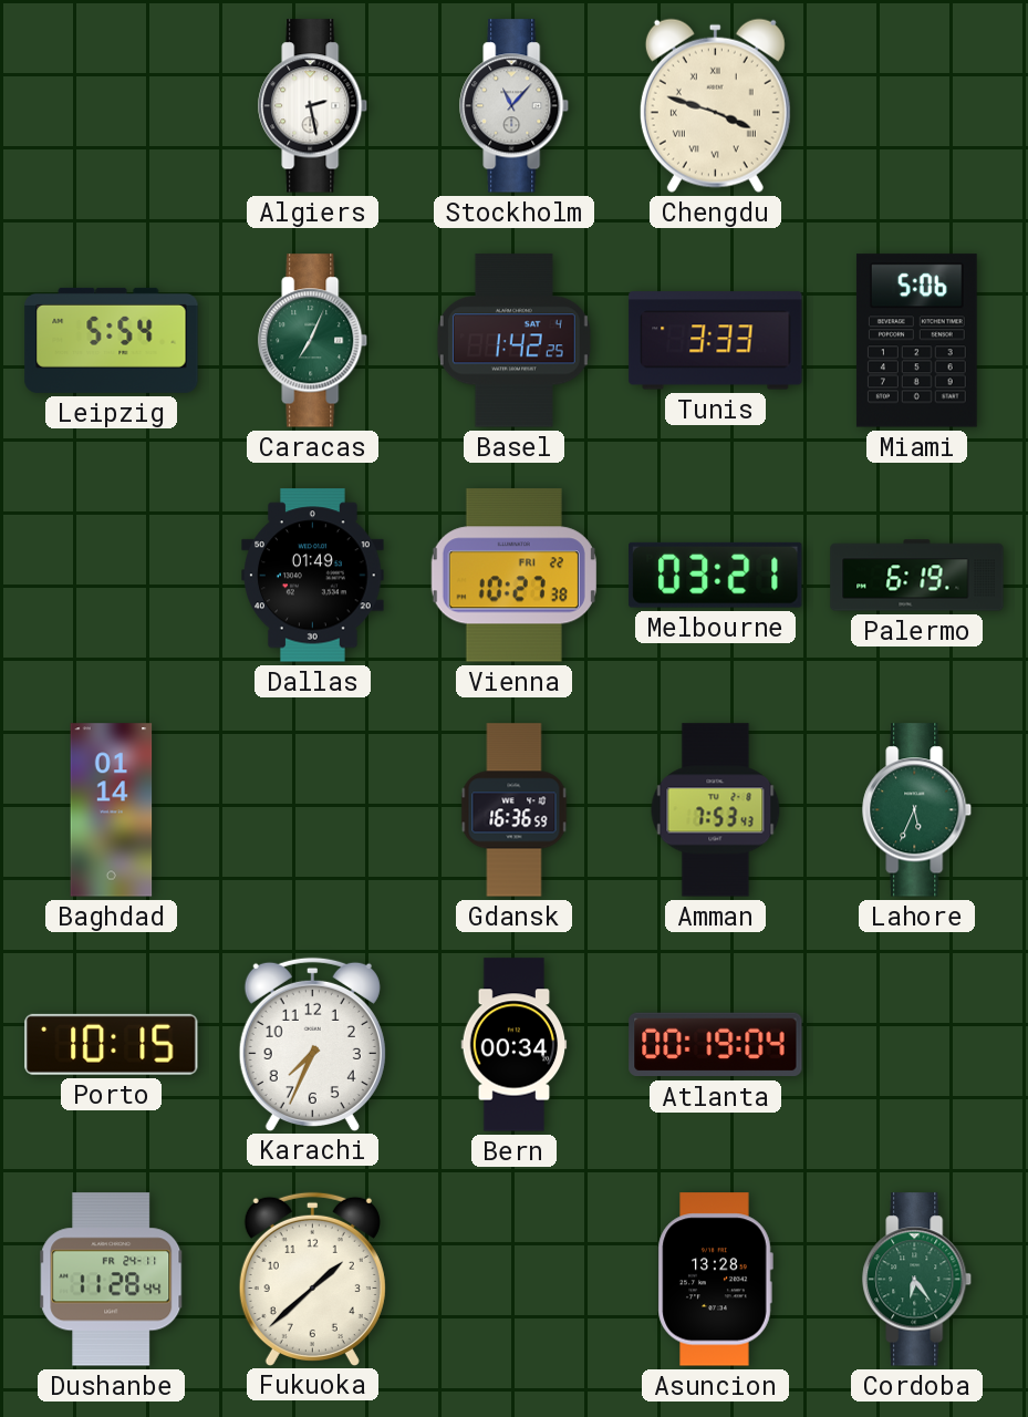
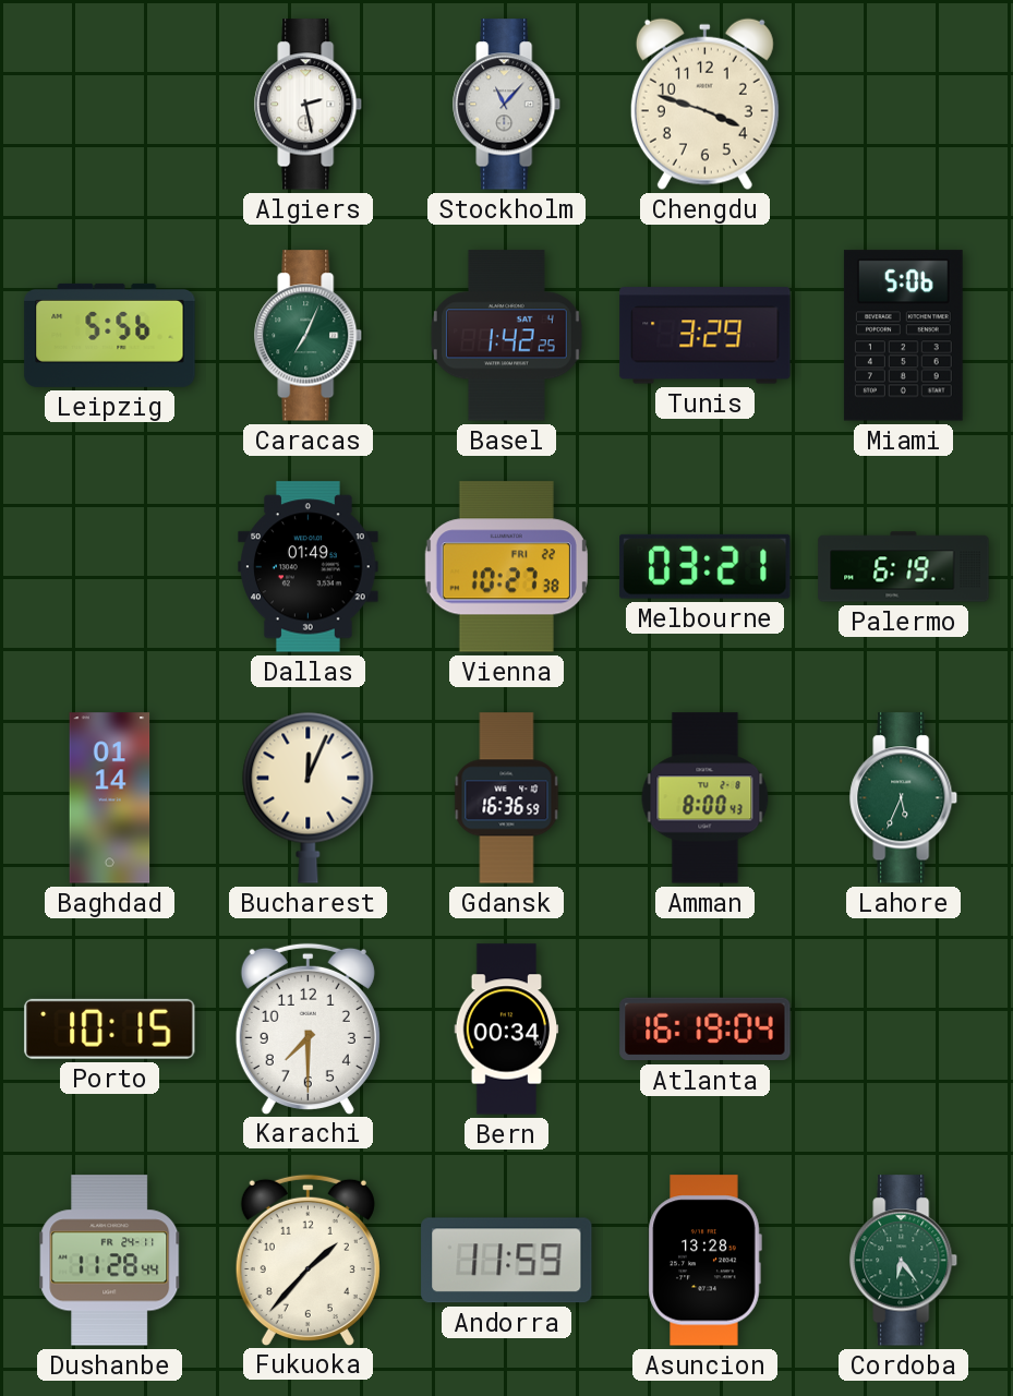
Chengdu numerals: Roman -> Arabic (704, 104)
Leipzig: 5:54 -> 5:56 (110, 335)
Tunis: 3:33 -> 3:29 (706, 336)
Bucharest: none -> 12:04 (309, 797)
Amman: 7:53 -> 8:00 (706, 798)
Karachi: 7:34 -> 7:30 (307, 1028)
Atlanta: 00:19 -> 16:19 (706, 1030)
Fukuoka: 1:38 -> 1:37 (307, 1260)
Andorra: none -> 11:59 (507, 1261)
